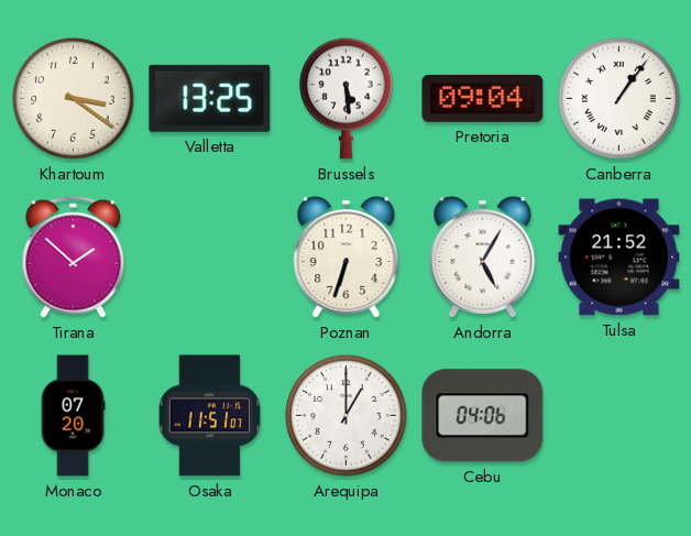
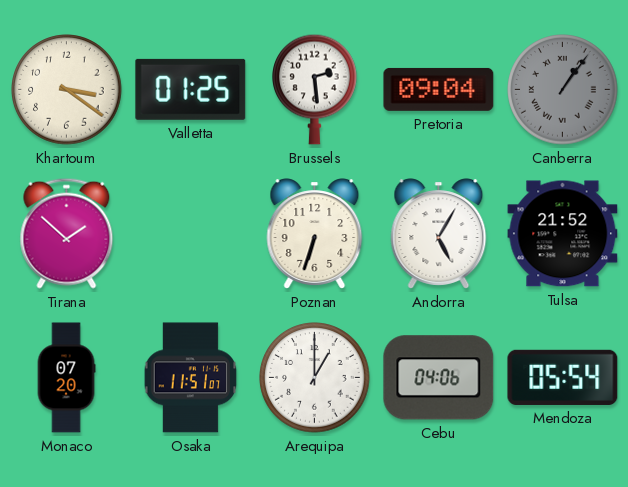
Valletta: 13:25 -> 01:25 (191, 89)
Brussels: 5:29 -> 2:29 (315, 89)
Canberra dial: white -> grey (563, 90)
Mendoza: none -> 05:54 (563, 377)
